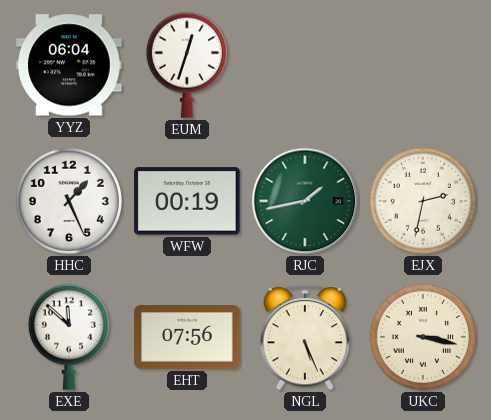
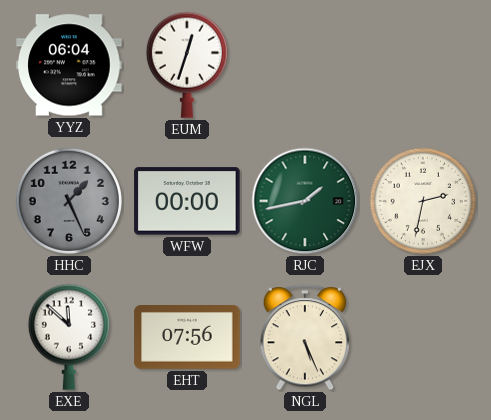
HHC dial: white -> grey (69, 201)
WFW: 00:19 -> 00:00 (187, 201)
UKC: 3:17 -> none (423, 337)
